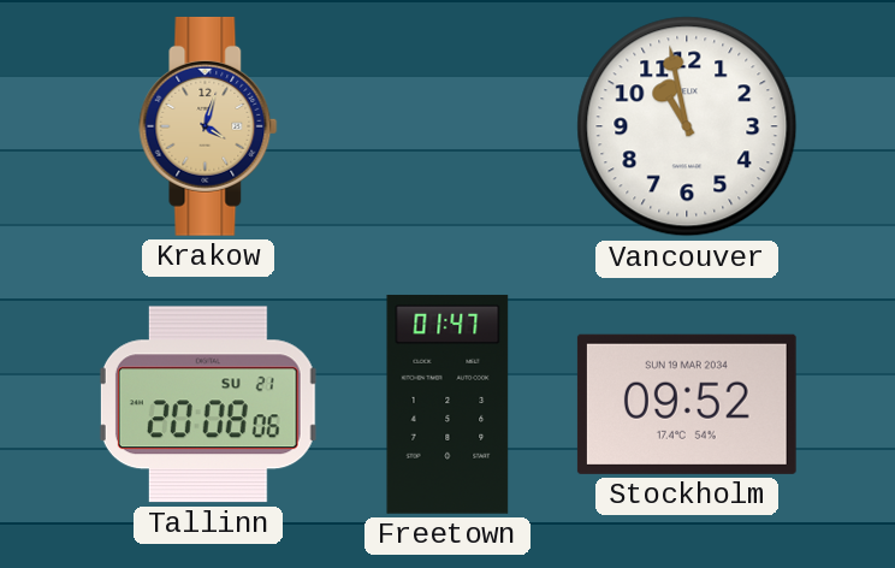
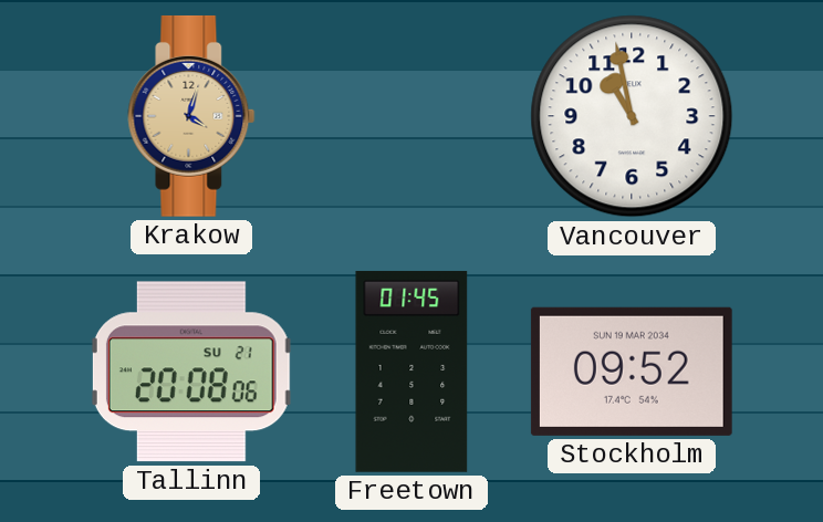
Freetown: 01:47 -> 01:45 (411, 372)
